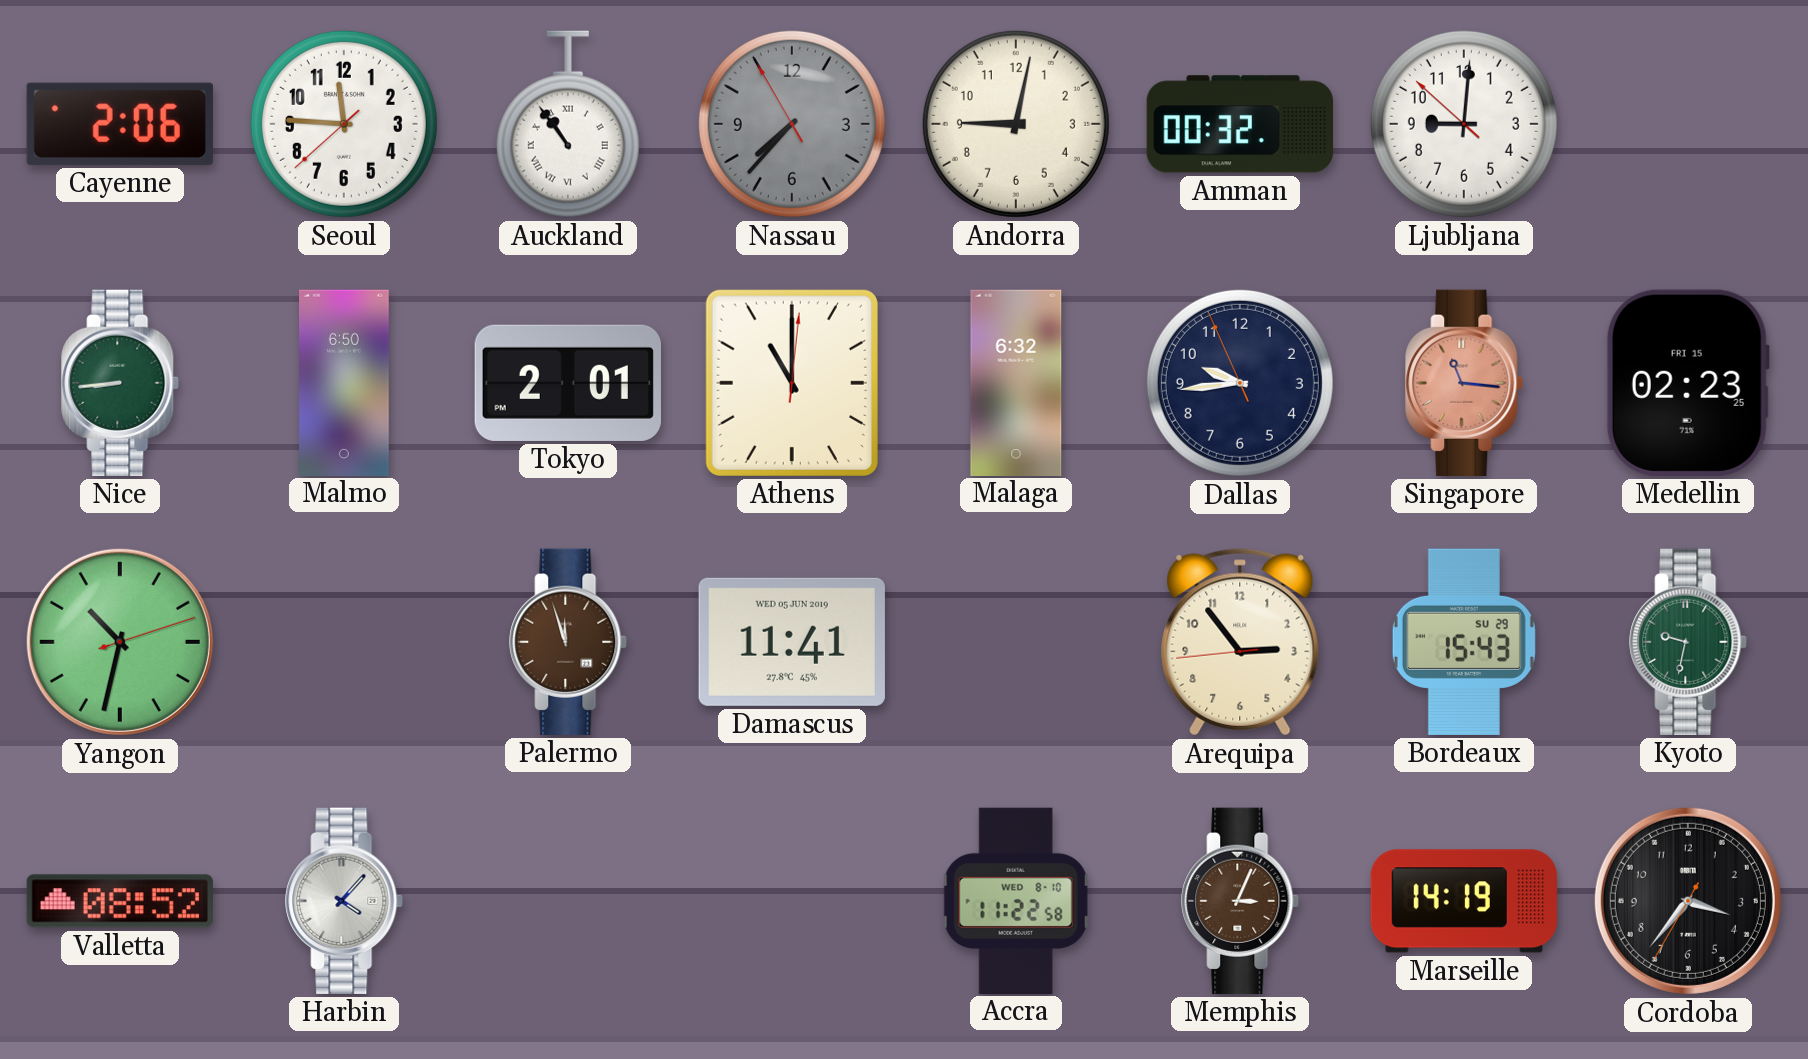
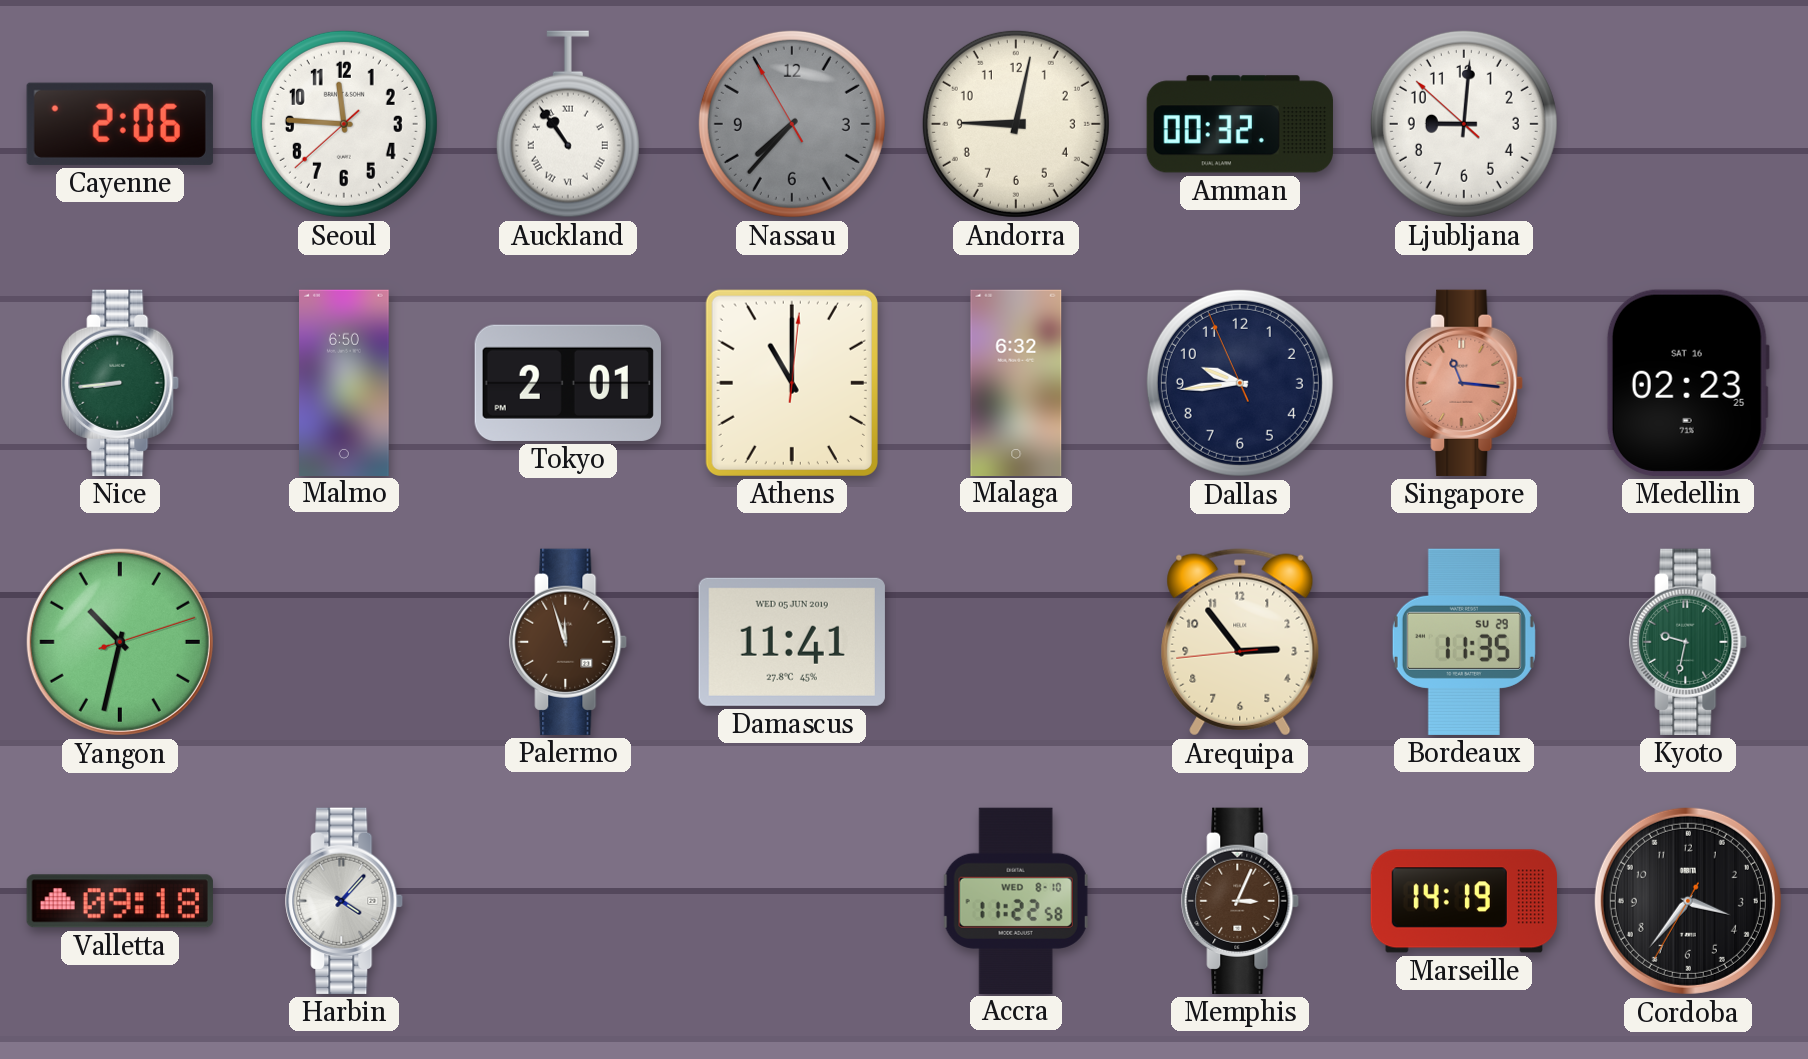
Medellin date: FRI 15 -> SAT 16 (1688, 383)
Bordeaux: 15:43 -> 11:35 (1464, 642)
Valletta: 08:52 -> 09:18 (120, 901)
